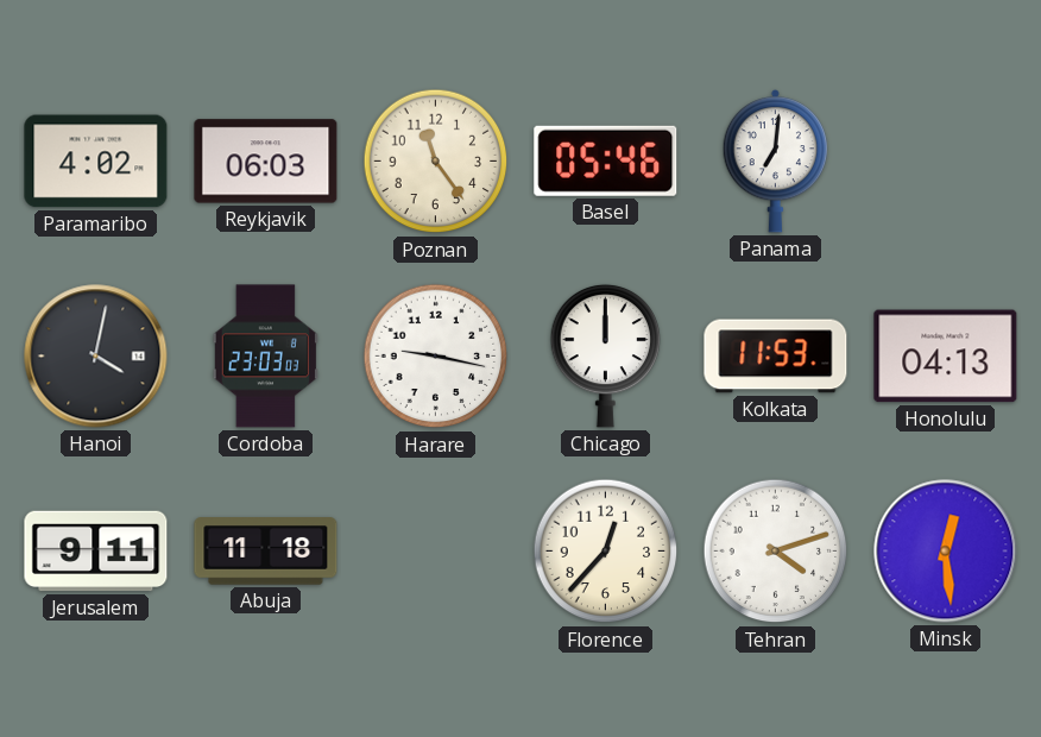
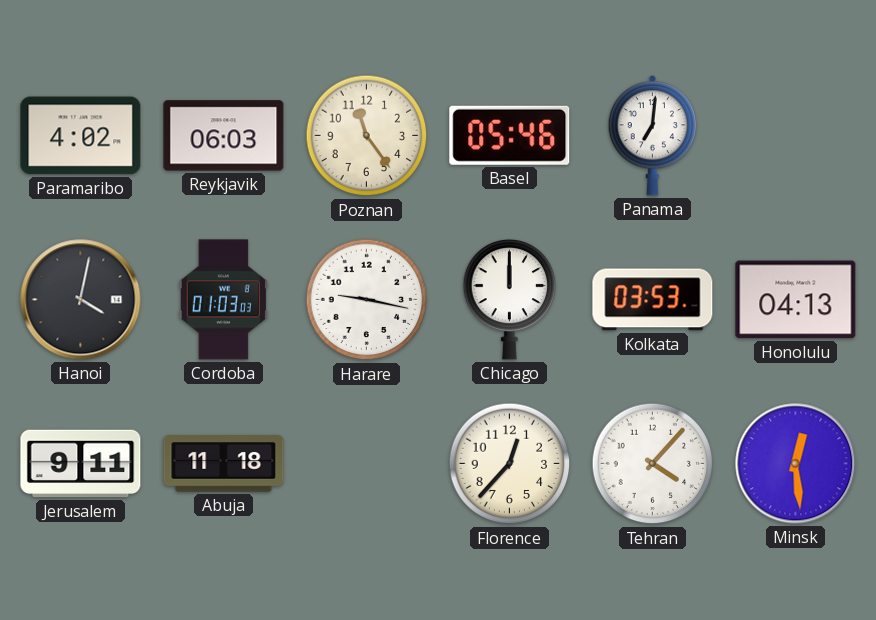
Cordoba: 23:03 -> 01:03 (223, 300)
Kolkata: 11:53 -> 03:53 (653, 300)
Tehran: 4:12 -> 4:07 (653, 464)
